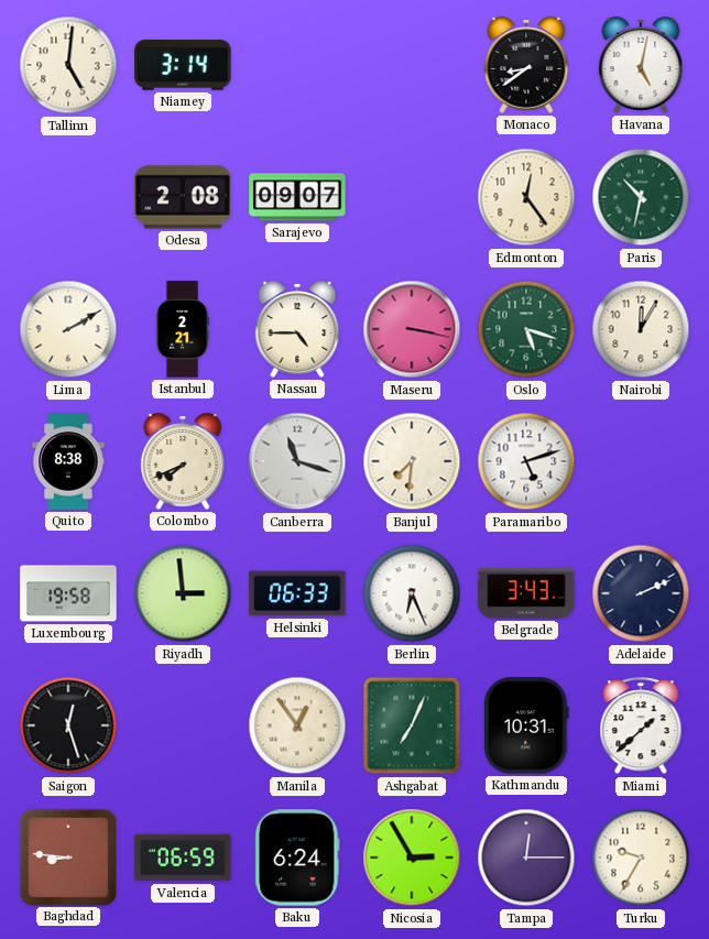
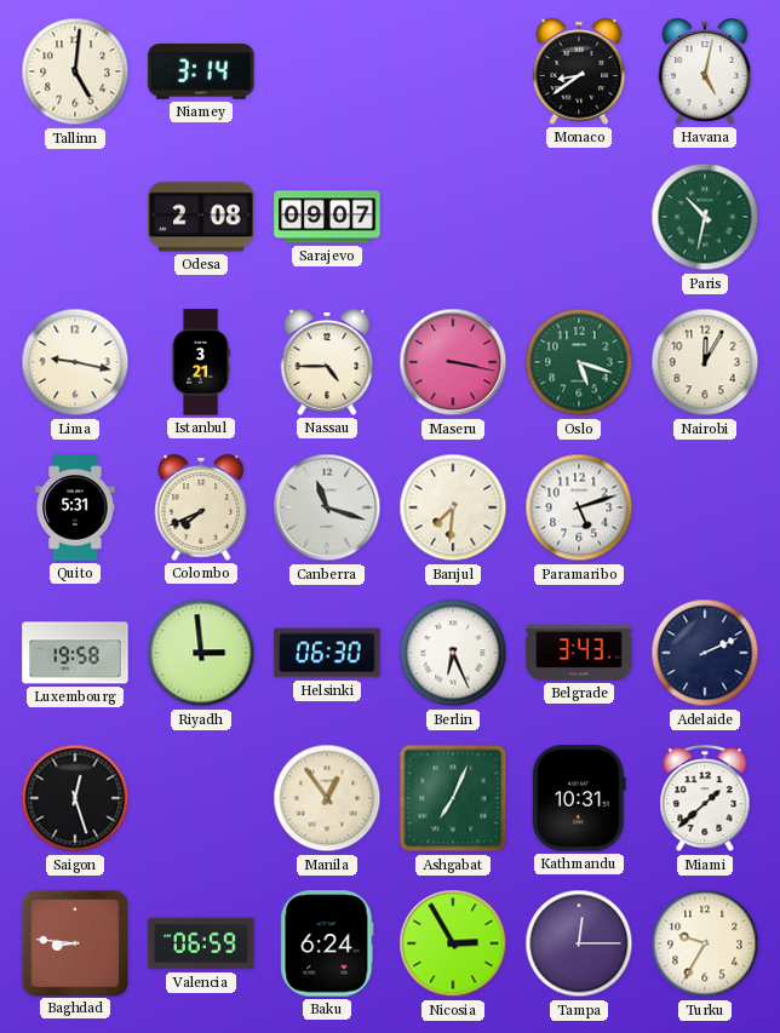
Edmonton: 12:24 -> none (526, 197)
Lima: 2:10 -> 9:17 (75, 362)
Istanbul: 2:21 -> 3:21 (200, 362)
Quito: 8:38 -> 5:31 (75, 507)
Helsinki: 06:33 -> 06:30 (327, 653)
